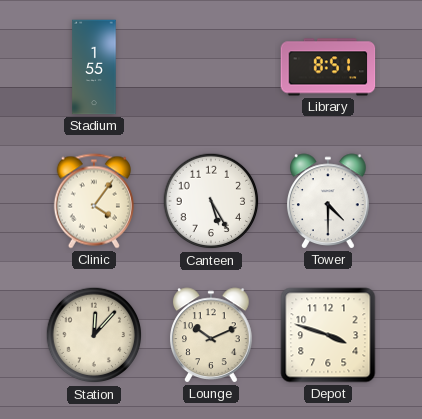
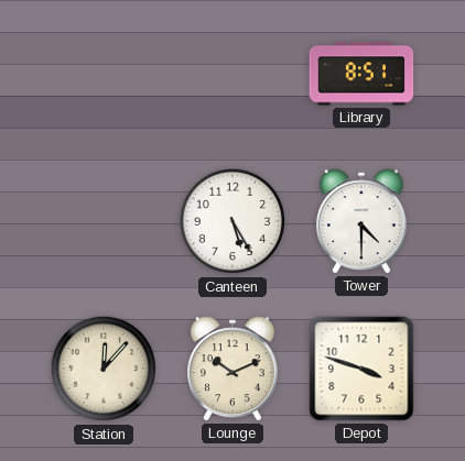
Stadium: 1:55 -> none (94, 67)
Clinic: 4:06 -> none (94, 201)
